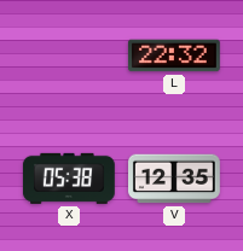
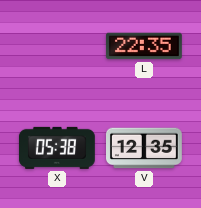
L: 22:32 -> 22:35 (144, 46)
